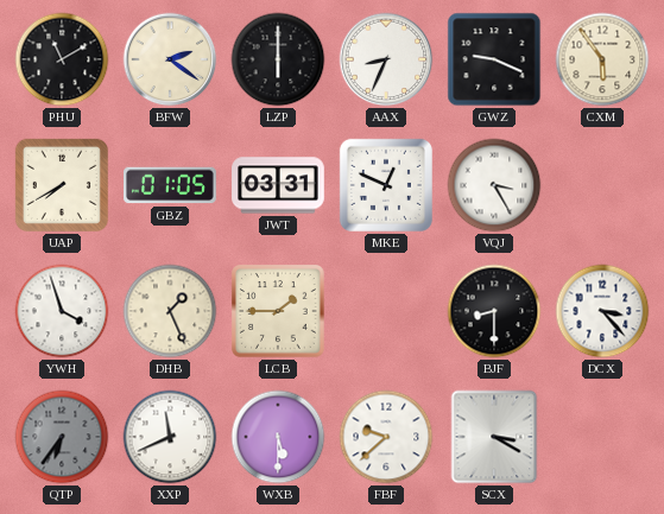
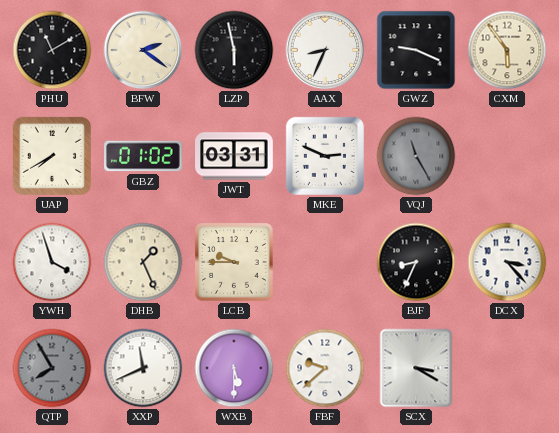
LZP: 6:00 -> 5:58 (234, 50)
GBZ: 01:05 -> 01:02 (143, 156)
MKE: 12:49 -> 2:49 (325, 156)
VQJ: 3:25 -> 11:25 (416, 156)
VQJ dial: white -> grey (416, 156)
LCB: 1:45 -> 9:45 (235, 263)
BJF: 8:30 -> 8:34 (416, 262)
QTP: 6:36 -> 7:55 (52, 368)
